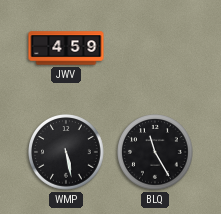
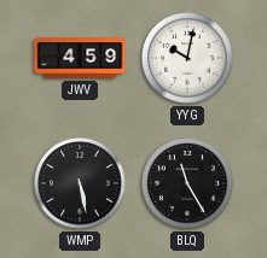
YYG: none -> 10:02 (187, 58)
